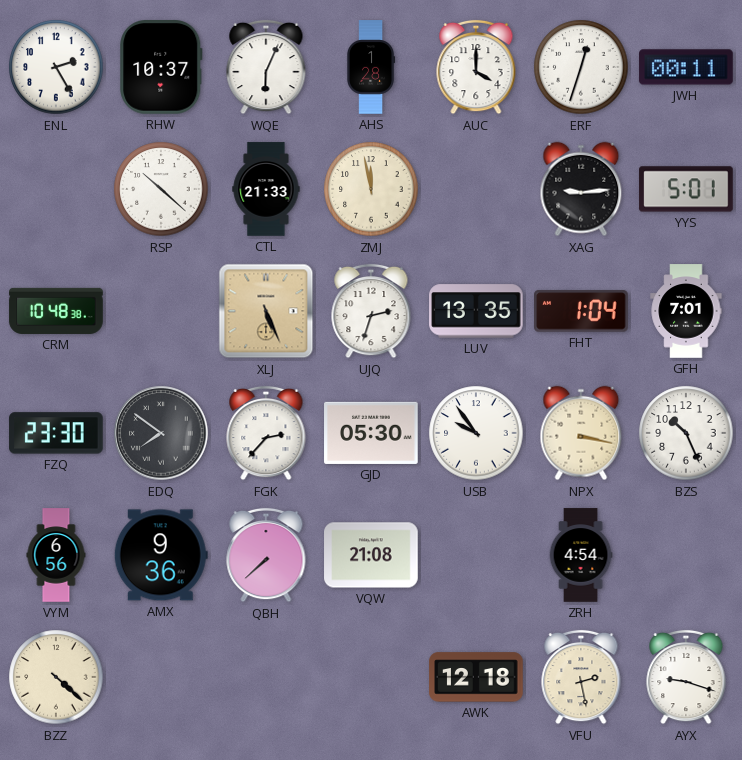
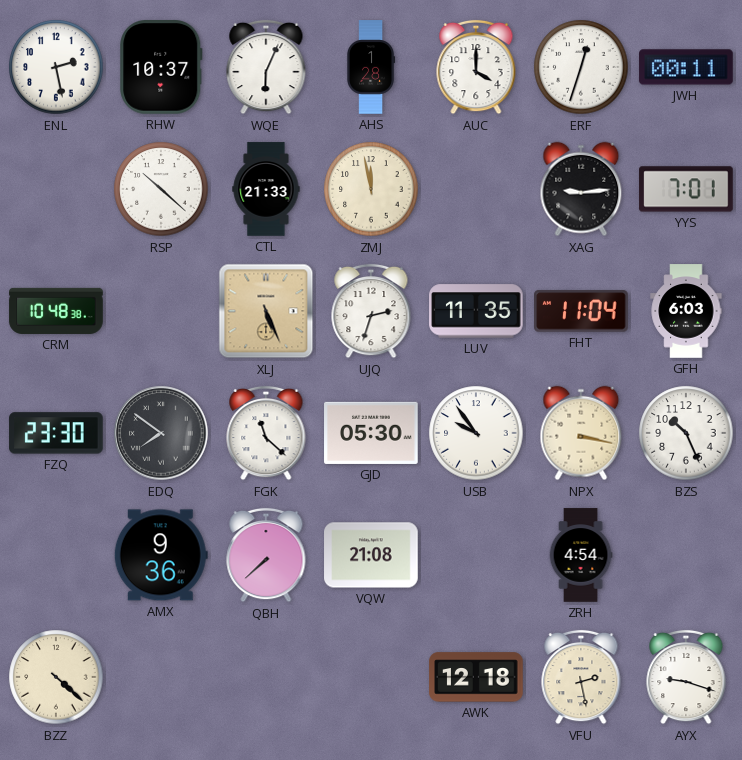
ENL: 2:25 -> 2:28 (56, 67)
YYS: 5:01 -> 7:01 (686, 189)
LUV: 13:35 -> 11:35 (476, 311)
FHT: 1:04 -> 11:04 (581, 311)
GFH: 7:01 -> 6:03 (686, 311)
FGK: 2:37 -> 11:22 (266, 433)
VYM: 6:56 -> none (56, 555)
